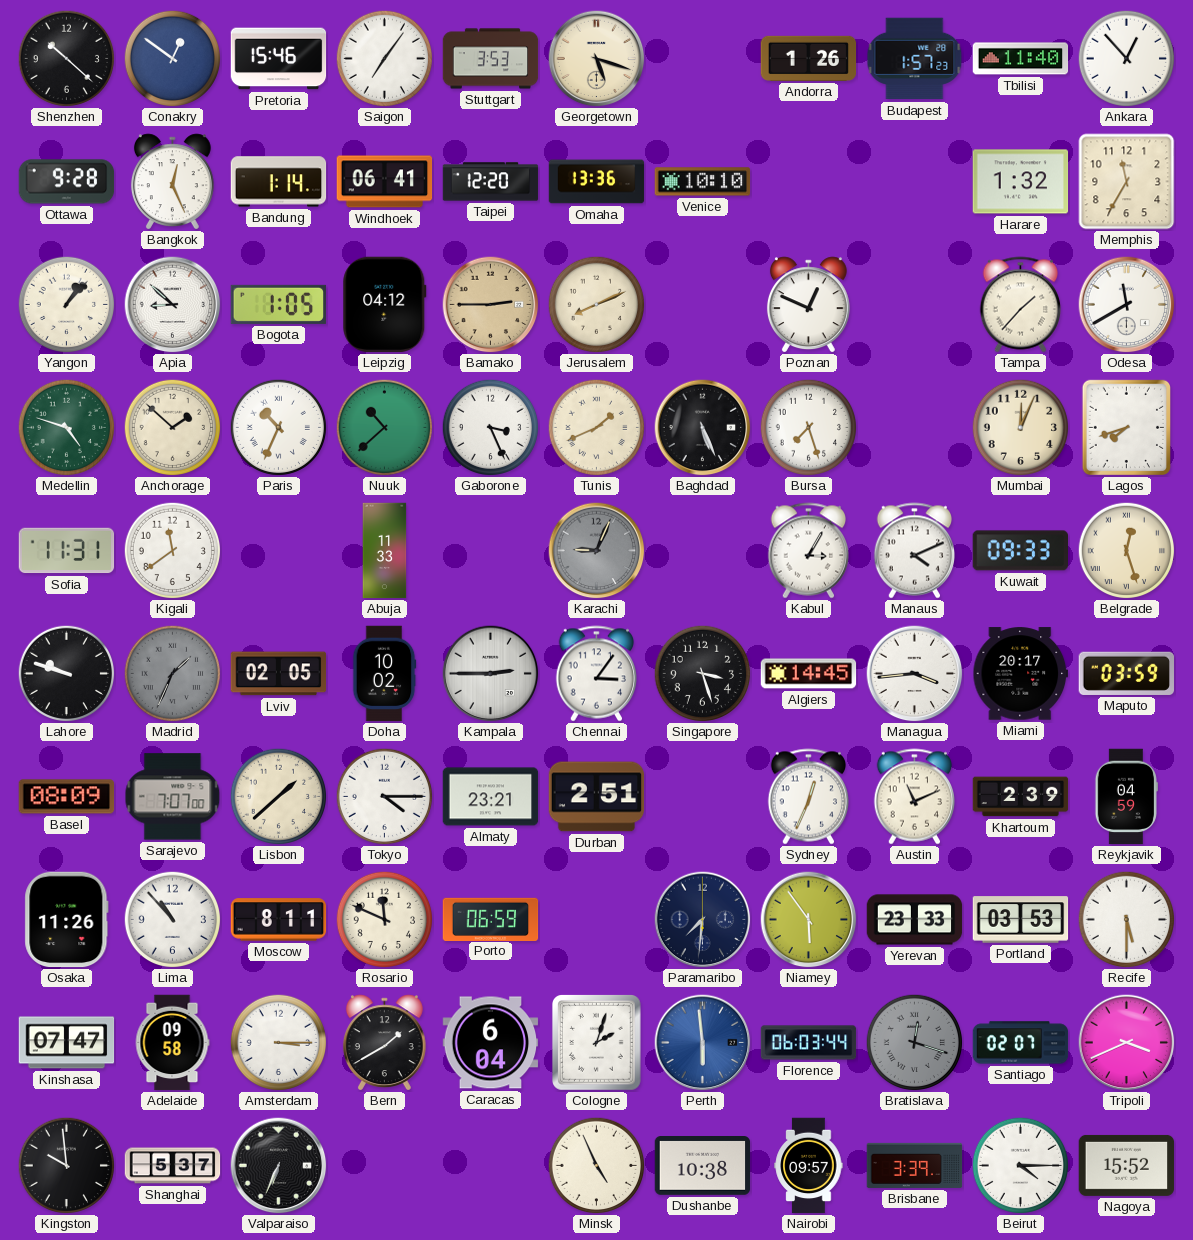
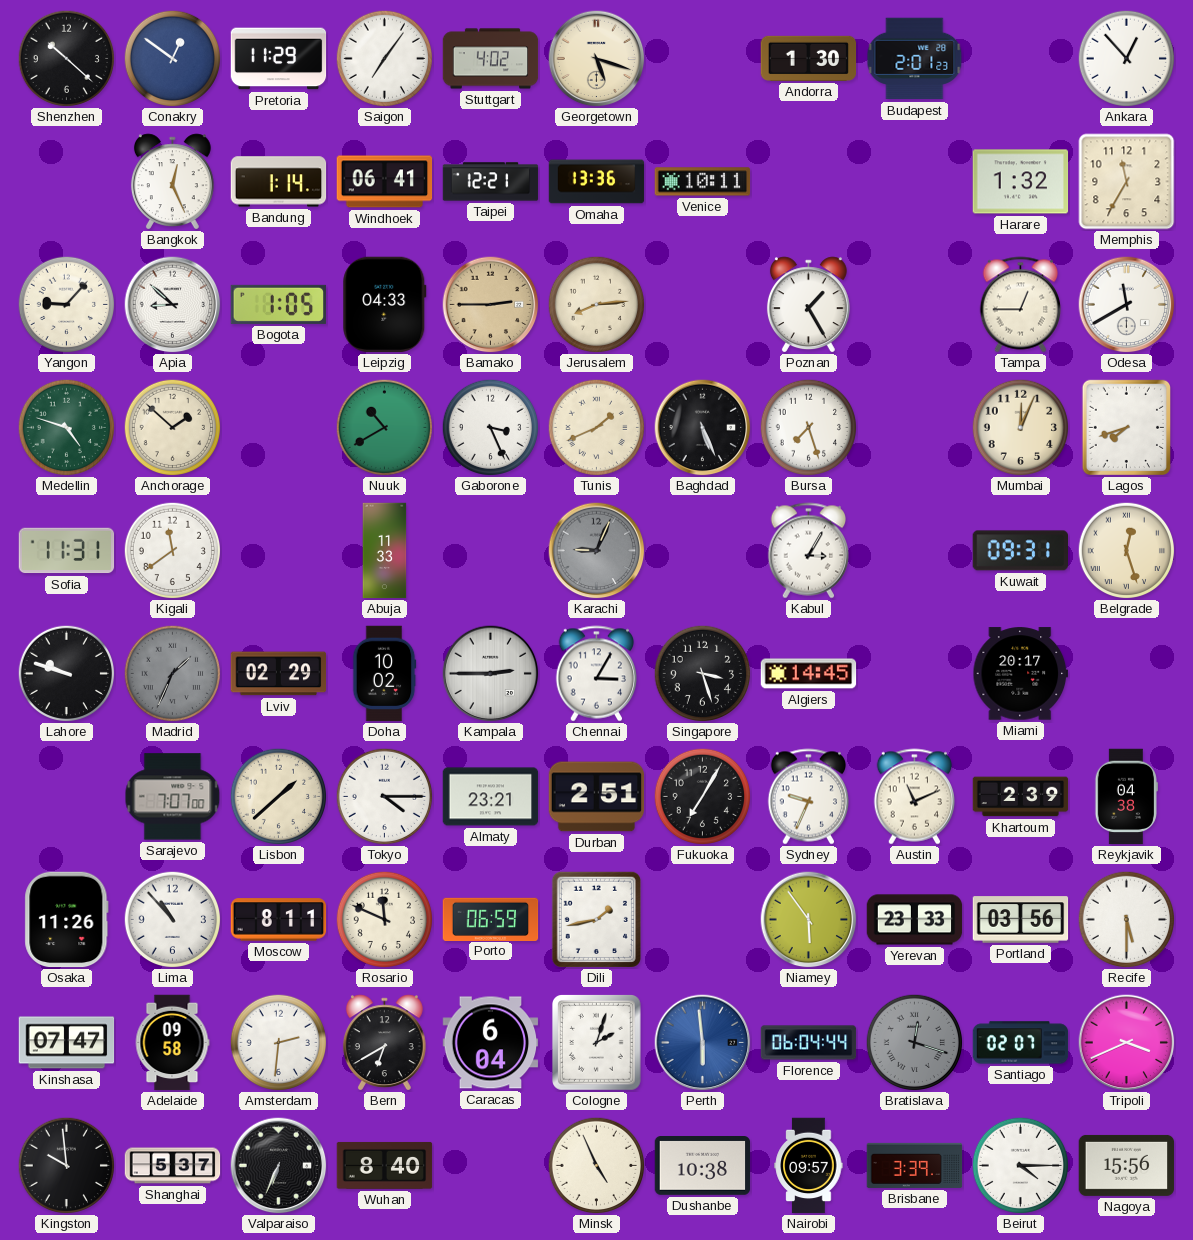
Pretoria: 15:46 -> 11:29 (279, 59)
Stuttgart: 3:53 -> 4:02 (491, 59)
Andorra: 1:26 -> 1:30 (809, 58)
Budapest: 1:57 -> 2:01 (915, 59)
Tbilisi: 11:40 -> none (1021, 59)
Ottawa: 9:28 -> none (67, 182)
Taipei: 12:20 -> 12:21 (491, 182)
Venice: 10:10 -> 10:11 (703, 182)
Yangon: 1:07 -> 9:07 (66, 304)
Leipzig: 04:12 -> 04:33 (385, 305)
Jerusalem: 8:11 -> 8:14 (596, 304)
Poznan: 12:49 -> 1:25 (808, 304)
Tampa: 1:37 -> 12:45 (1020, 305)
Paris: 10:34 -> none (278, 427)
Nuuk: 10:38 -> 10:40 (384, 427)
Manaus: 4:11 -> none (914, 551)
Kuwait: 09:33 -> 09:31 (1020, 551)
Lviv: 02:05 -> 02:29 (279, 674)
Chennai: 3:06 -> 3:05 (596, 674)
Managua: 3:44 -> none (915, 674)
Maputo: 03:59 -> none (1126, 673)
Basel: 08:09 -> none (67, 797)
Fukuoka: none -> 7:05 (702, 796)
Sydney: 12:34 -> 9:34 (808, 797)
Reykjavik: 04:59 -> 04:38 (1126, 797)
Dili: none -> 1:43 (596, 919)
Paramaribo: 7:31 -> none (703, 920)
Portland: 03:53 -> 03:56 (1021, 920)
Amsterdam: 3:15 -> 2:31 (278, 1042)
Bern: 1:40 -> 6:40 (384, 1042)
Florence: 06:03 -> 06:04 (809, 1043)
Wuhan: none -> 8:40 (385, 1165)
Nagoya: 15:52 -> 15:56 (1127, 1165)
